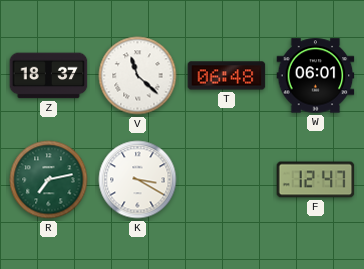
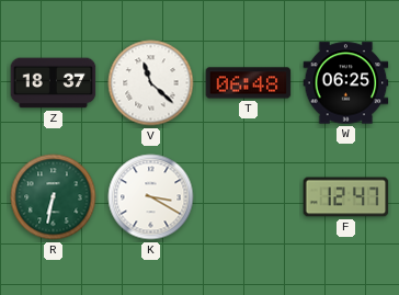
W: 06:01 -> 06:25 (346, 83)
R: 7:13 -> 6:32 (54, 197)
